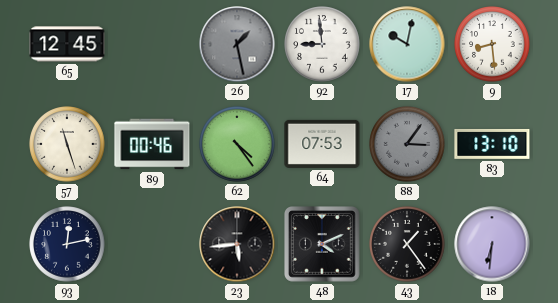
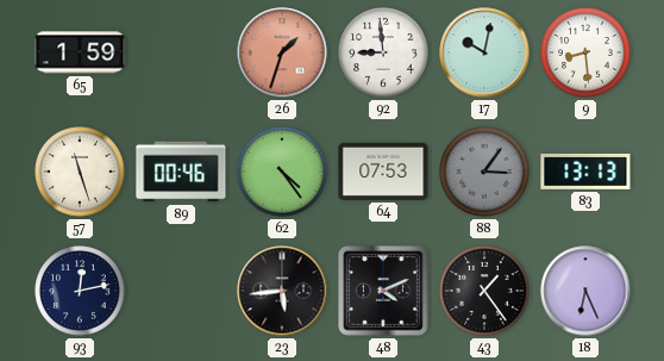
65: 12:45 -> 1:59 (80, 52)
26: 1:28 -> 1:33 (282, 52)
26 dial: grey -> salmon (282, 52)
83: 13:10 -> 13:13 (585, 172)
18: 6:31 -> 6:26 (585, 291)
